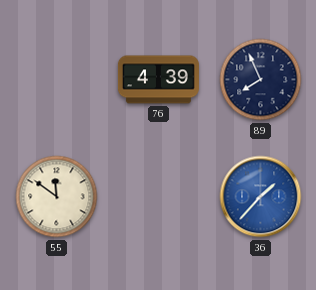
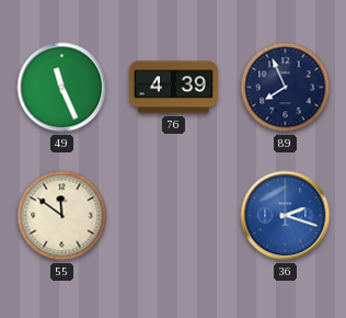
49: none -> 11:26 (62, 88)
36: 1:37 -> 2:18 (286, 216)
